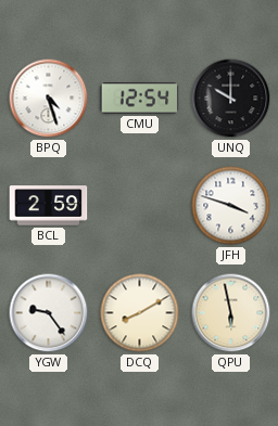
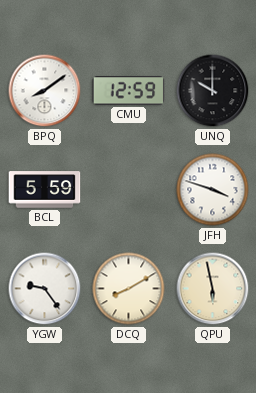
BPQ: 4:27 -> 8:09 (45, 91)
CMU: 12:54 -> 12:59 (129, 91)
BCL: 2:59 -> 5:59 (45, 190)
